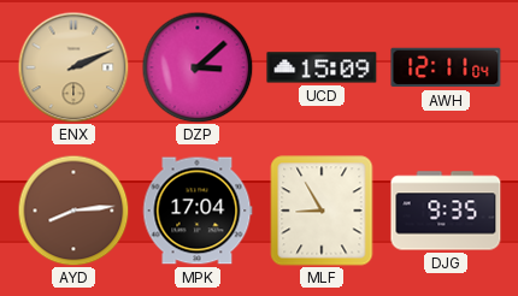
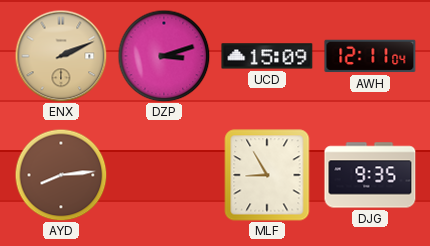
DZP: 3:08 -> 3:12 (164, 56)
MPK: 17:04 -> none (198, 211)
